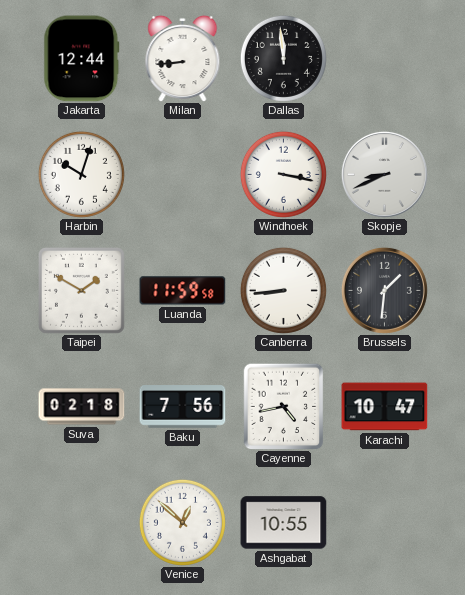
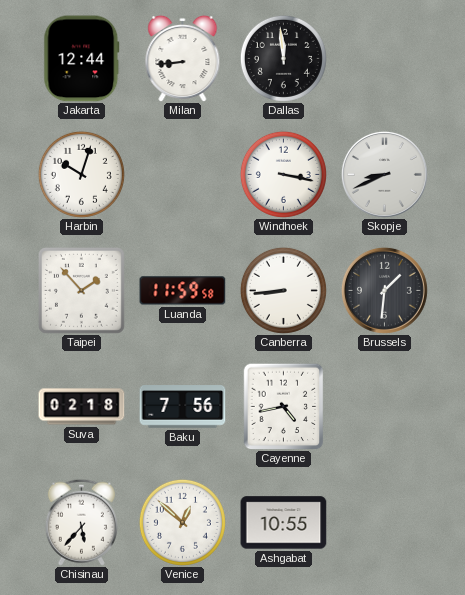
Taipei: 1:50 -> 1:53 (81, 290)
Karachi: 10:47 -> none (385, 407)
Chisinau: none -> 5:37 (81, 522)
